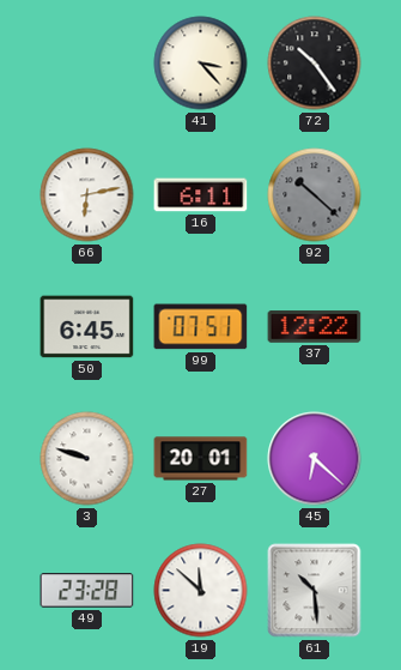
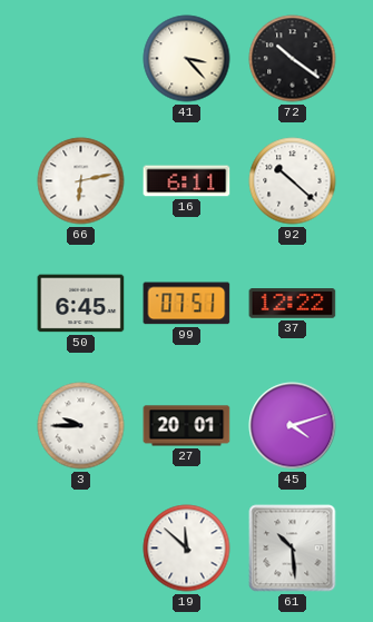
72: 10:24 -> 10:21 (293, 59)
92 dial: grey -> white (293, 181)
3: 9:48 -> 9:45 (81, 426)
45: 6:22 -> 4:12 (293, 426)
49: 23:28 -> none (87, 591)
